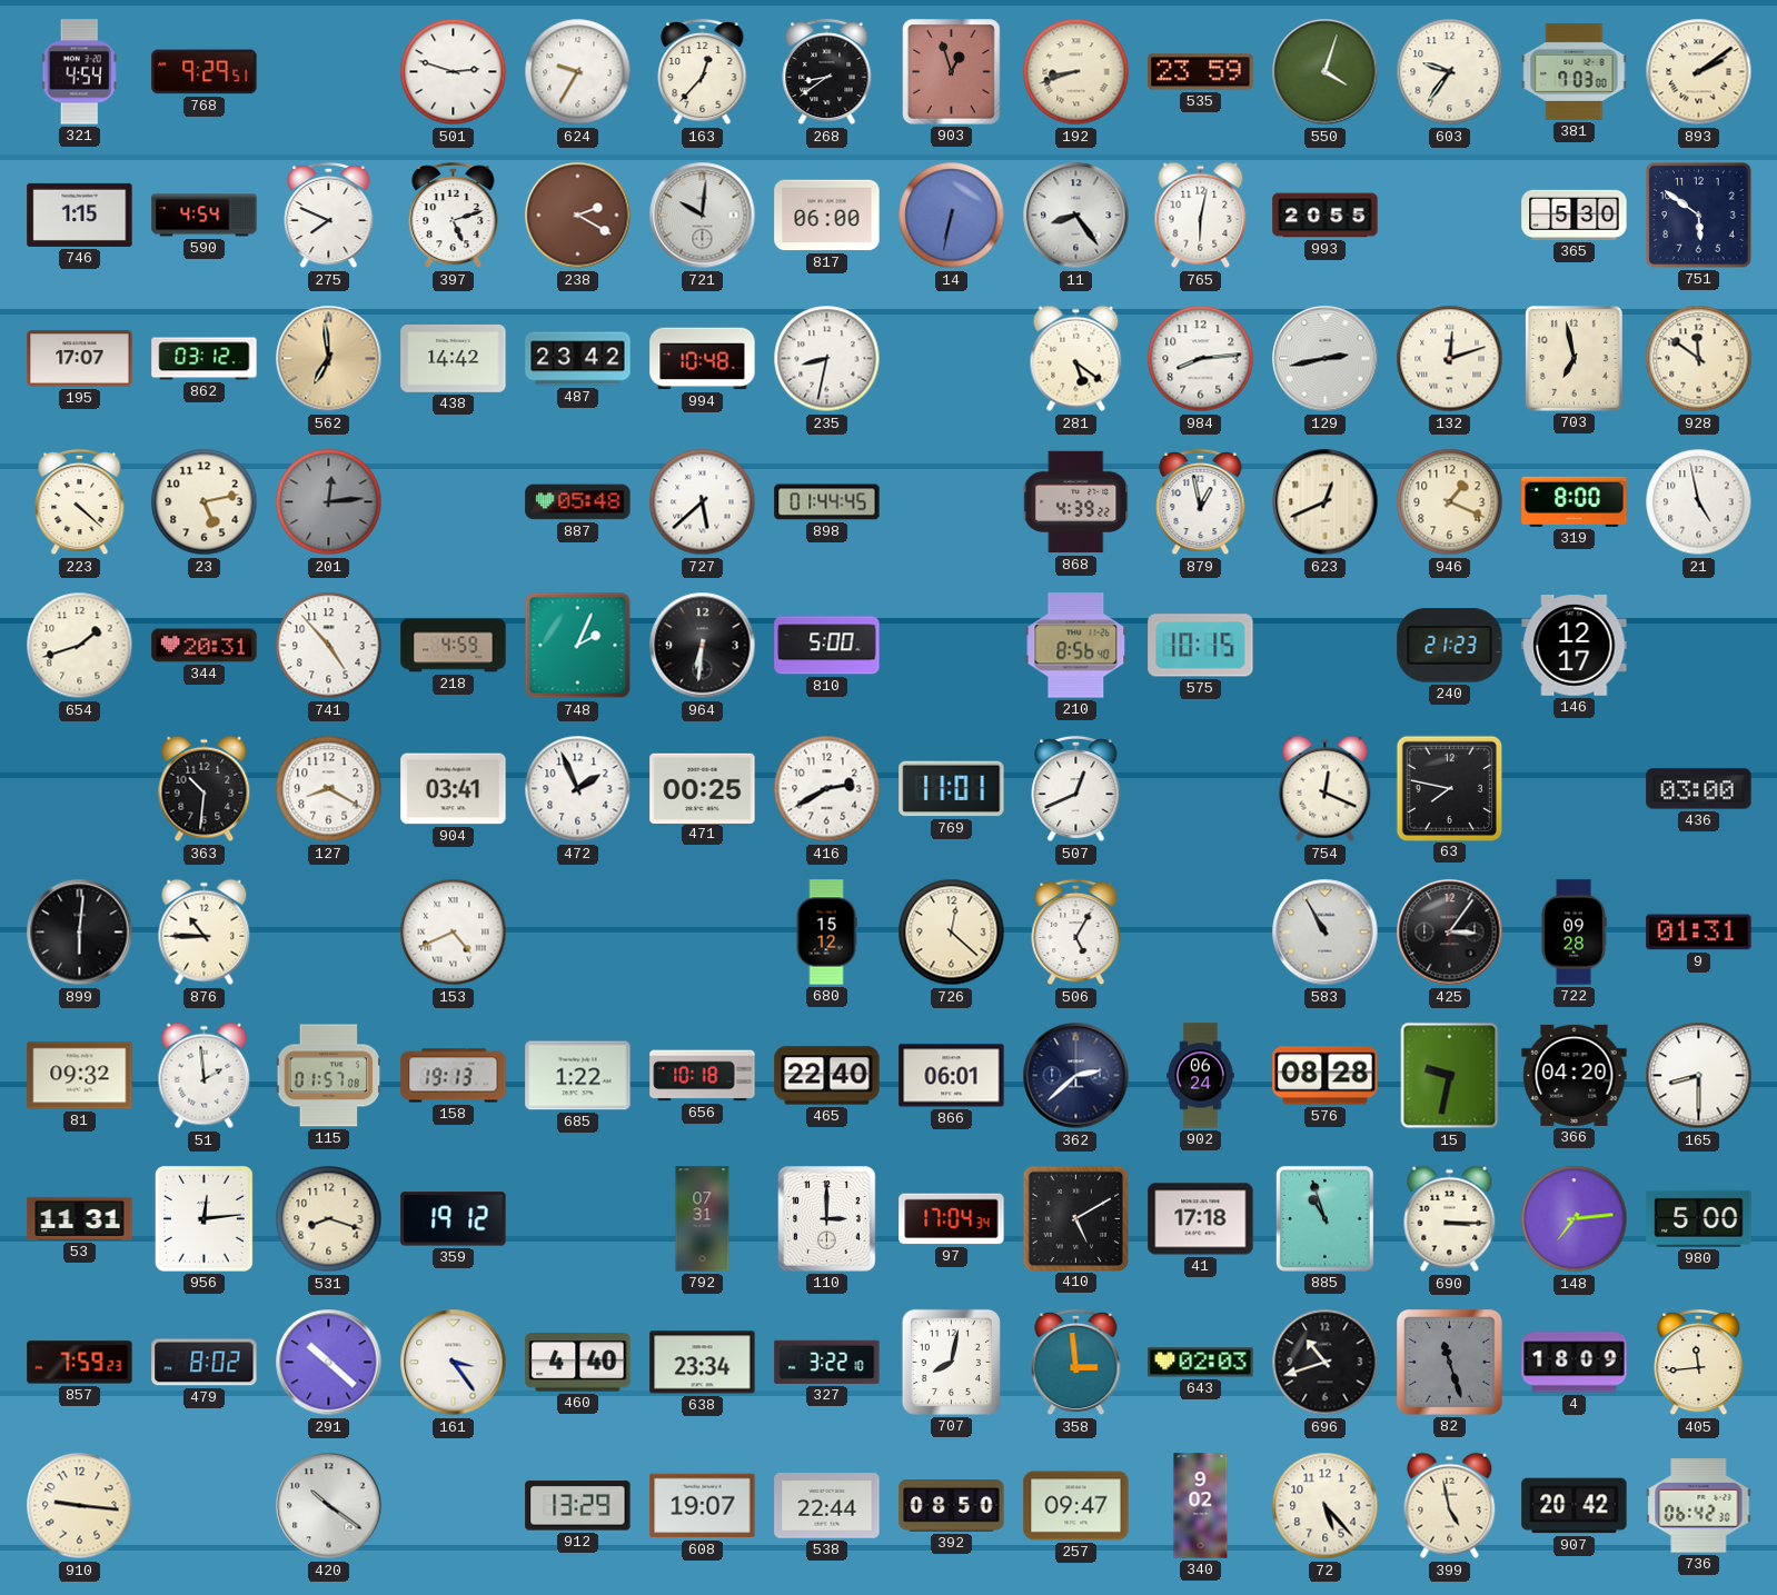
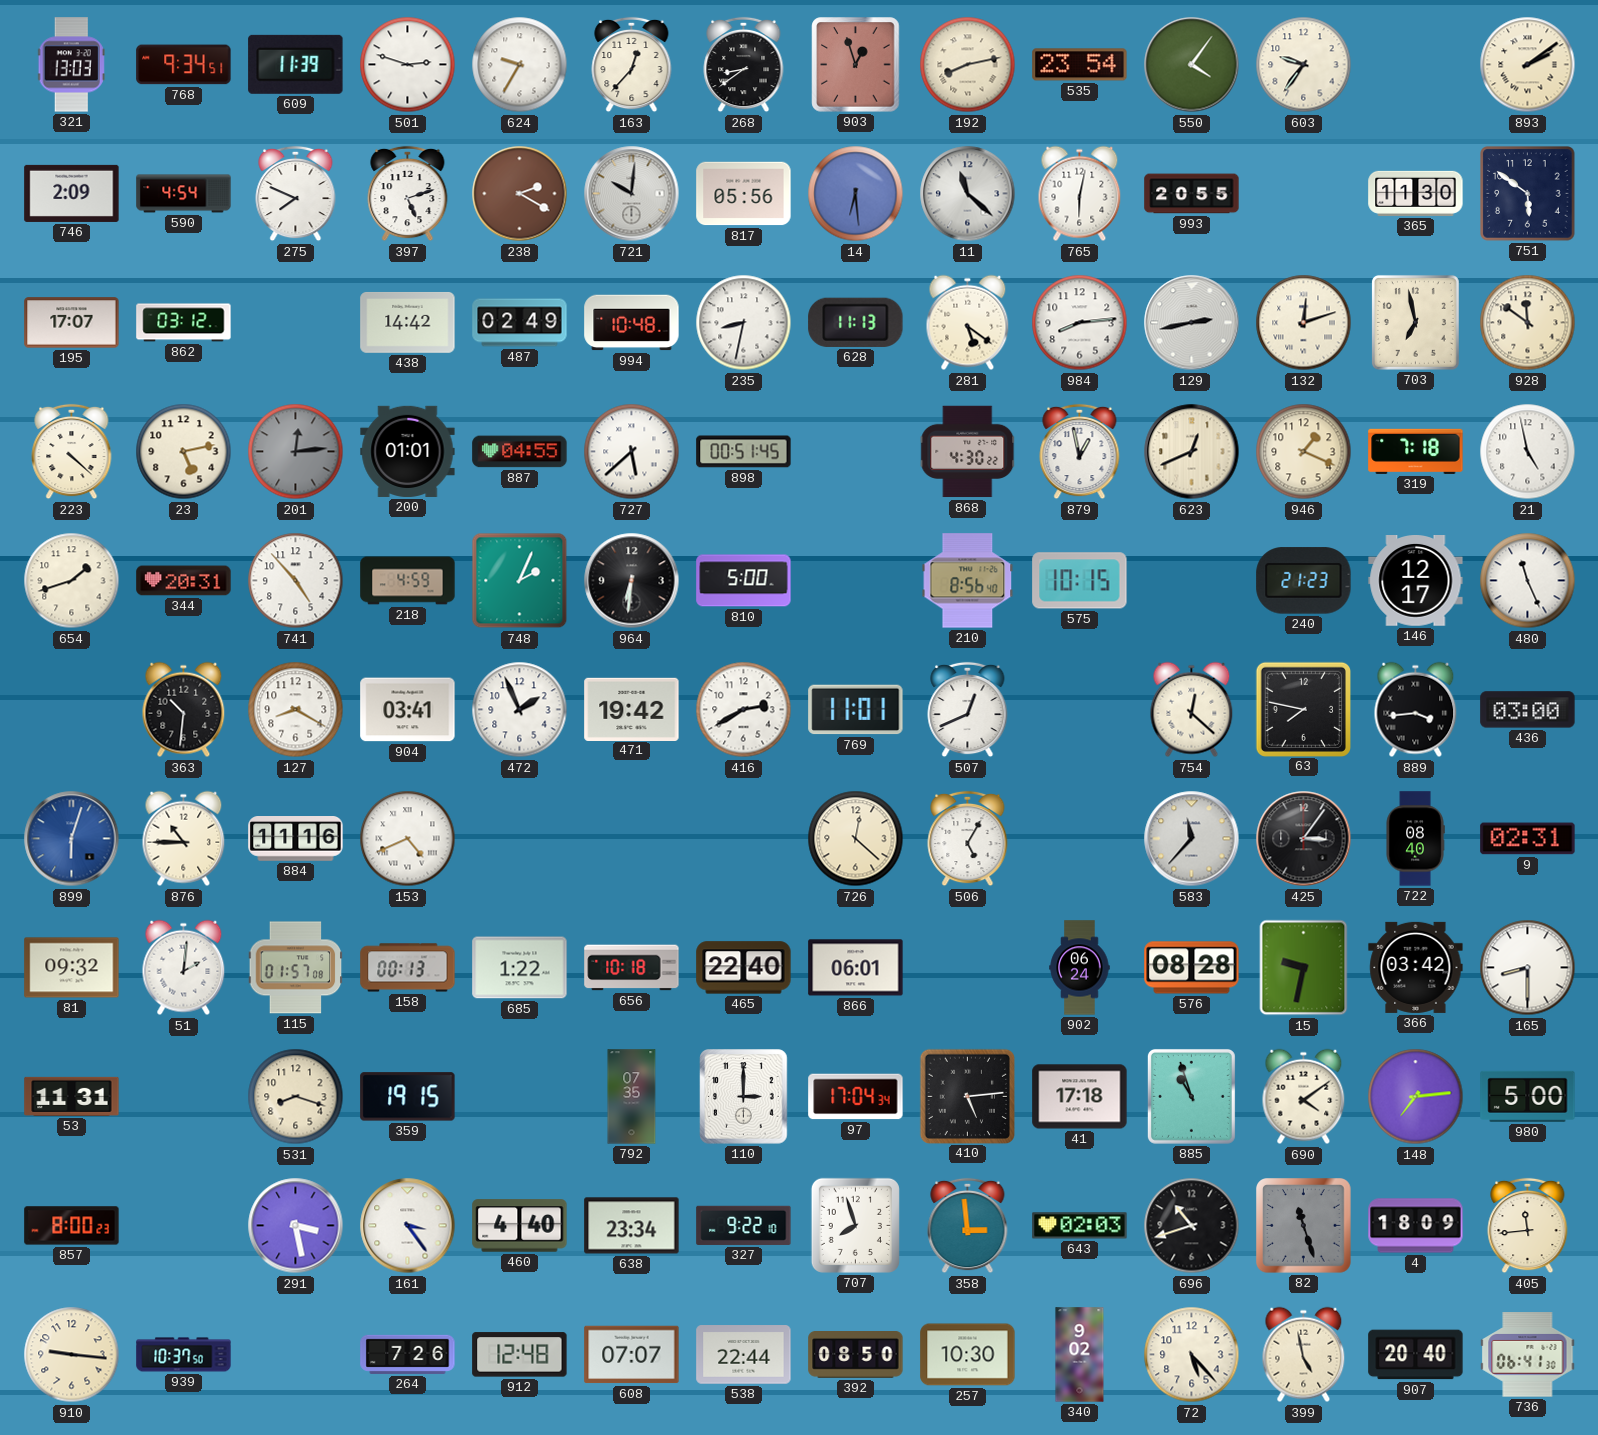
321: 4:54 -> 13:03 (71, 65)
768: 9:29 -> 9:34 (184, 65)
609: none -> 11:39 (296, 64)
192: 8:42 -> 8:13 (968, 65)
535: 23:59 -> 23:54 (1080, 65)
550: 4:03 -> 4:06 (1192, 65)
381: 7:03 -> none (1575, 71)
746: 1:15 -> 2:09 (72, 193)
817: 06:00 -> 05:56 (744, 194)
14: 6:32 -> 6:29 (856, 194)
11: 8:24 -> 11:22 (968, 194)
365: 5:30 -> 11:30 (1416, 193)
562: 6:59 -> none (329, 359)
487: 23:42 -> 02:49 (520, 323)
628: none -> 11:13 (856, 322)
200: none -> 01:01 (408, 451)
887: 05:48 -> 04:55 (520, 452)
898: 01:44 -> 00:51 (744, 452)
868: 4:39 -> 4:30 (968, 452)
319: 8:00 -> 7:18 (1416, 451)
480: none -> 11:26 (1528, 581)
471: 00:25 -> 19:42 (632, 709)
754: 12:19 -> 12:22 (1192, 710)
889: none -> 3:44 (1416, 710)
899: 6:01 -> 6:03 (72, 839)
899 dial: black -> blue (72, 839)
884: none -> 11:16 (296, 839)
680: 15:12 -> none (826, 933)
583: 10:55 -> 11:37 (1192, 839)
722: 09:28 -> 08:40 (1415, 839)
9: 01:31 -> 02:31 (1528, 839)
51: 1:59 -> 2:01 (184, 968)
158: 19:13 -> 00:13 (408, 968)
362: 2:38 -> none (1076, 1076)
366: 04:20 -> 03:42 (1416, 967)
956: 12:14 -> none (203, 1218)
359: 19:12 -> 19:15 (408, 1097)
792: 07:31 -> 07:35 (632, 1097)
410: 5:10 -> 5:14 (967, 1096)
690: 3:15 -> 4:09 (1304, 1097)
857: 7:59 -> 8:00 (72, 1226)
479: 8:02 -> none (205, 1363)
291: 10:22 -> 3:28 (296, 1226)
327: 3:22 -> 9:22 (744, 1225)
707: 8:02 -> 7:57 (855, 1225)
939: none -> 10:37 (184, 1355)
420: 10:21 -> none (329, 1506)
264: none -> 7:26 (408, 1354)
912: 13:29 -> 12:48 (520, 1355)
608: 19:07 -> 07:07 (632, 1355)
257: 09:47 -> 10:30 (968, 1355)
907: 20:42 -> 20:40 (1416, 1355)
736: 06:42 -> 06:41 (1528, 1355)
